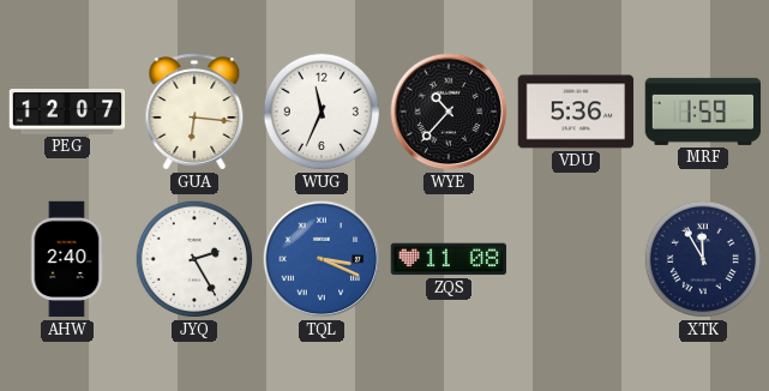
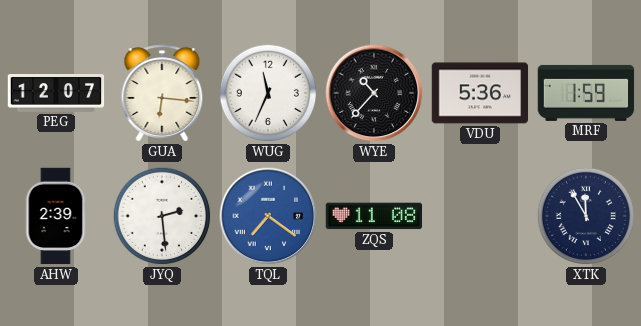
AHW: 2:40 -> 2:39 (56, 216)
JYQ: 2:25 -> 2:29 (162, 216)
TQL: 3:19 -> 7:21 (268, 216)
